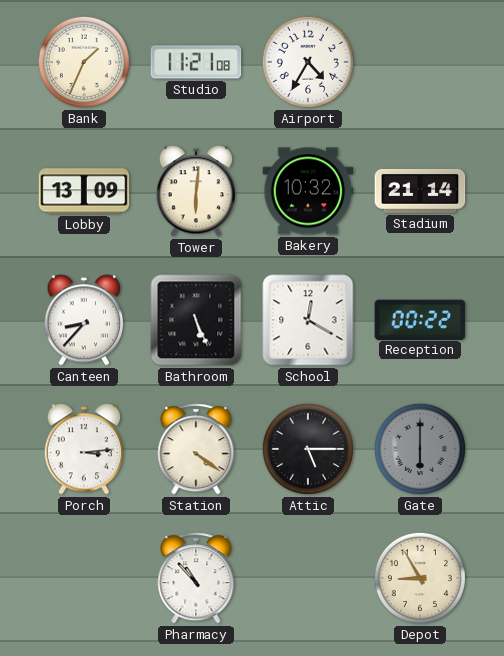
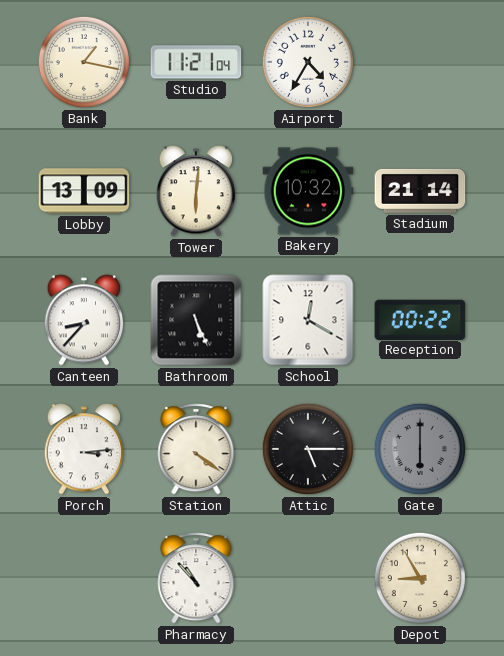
Bank: 1:34 -> 1:17 (84, 62)
Studio: 11:21:08 -> 11:21:04 (196, 62)
